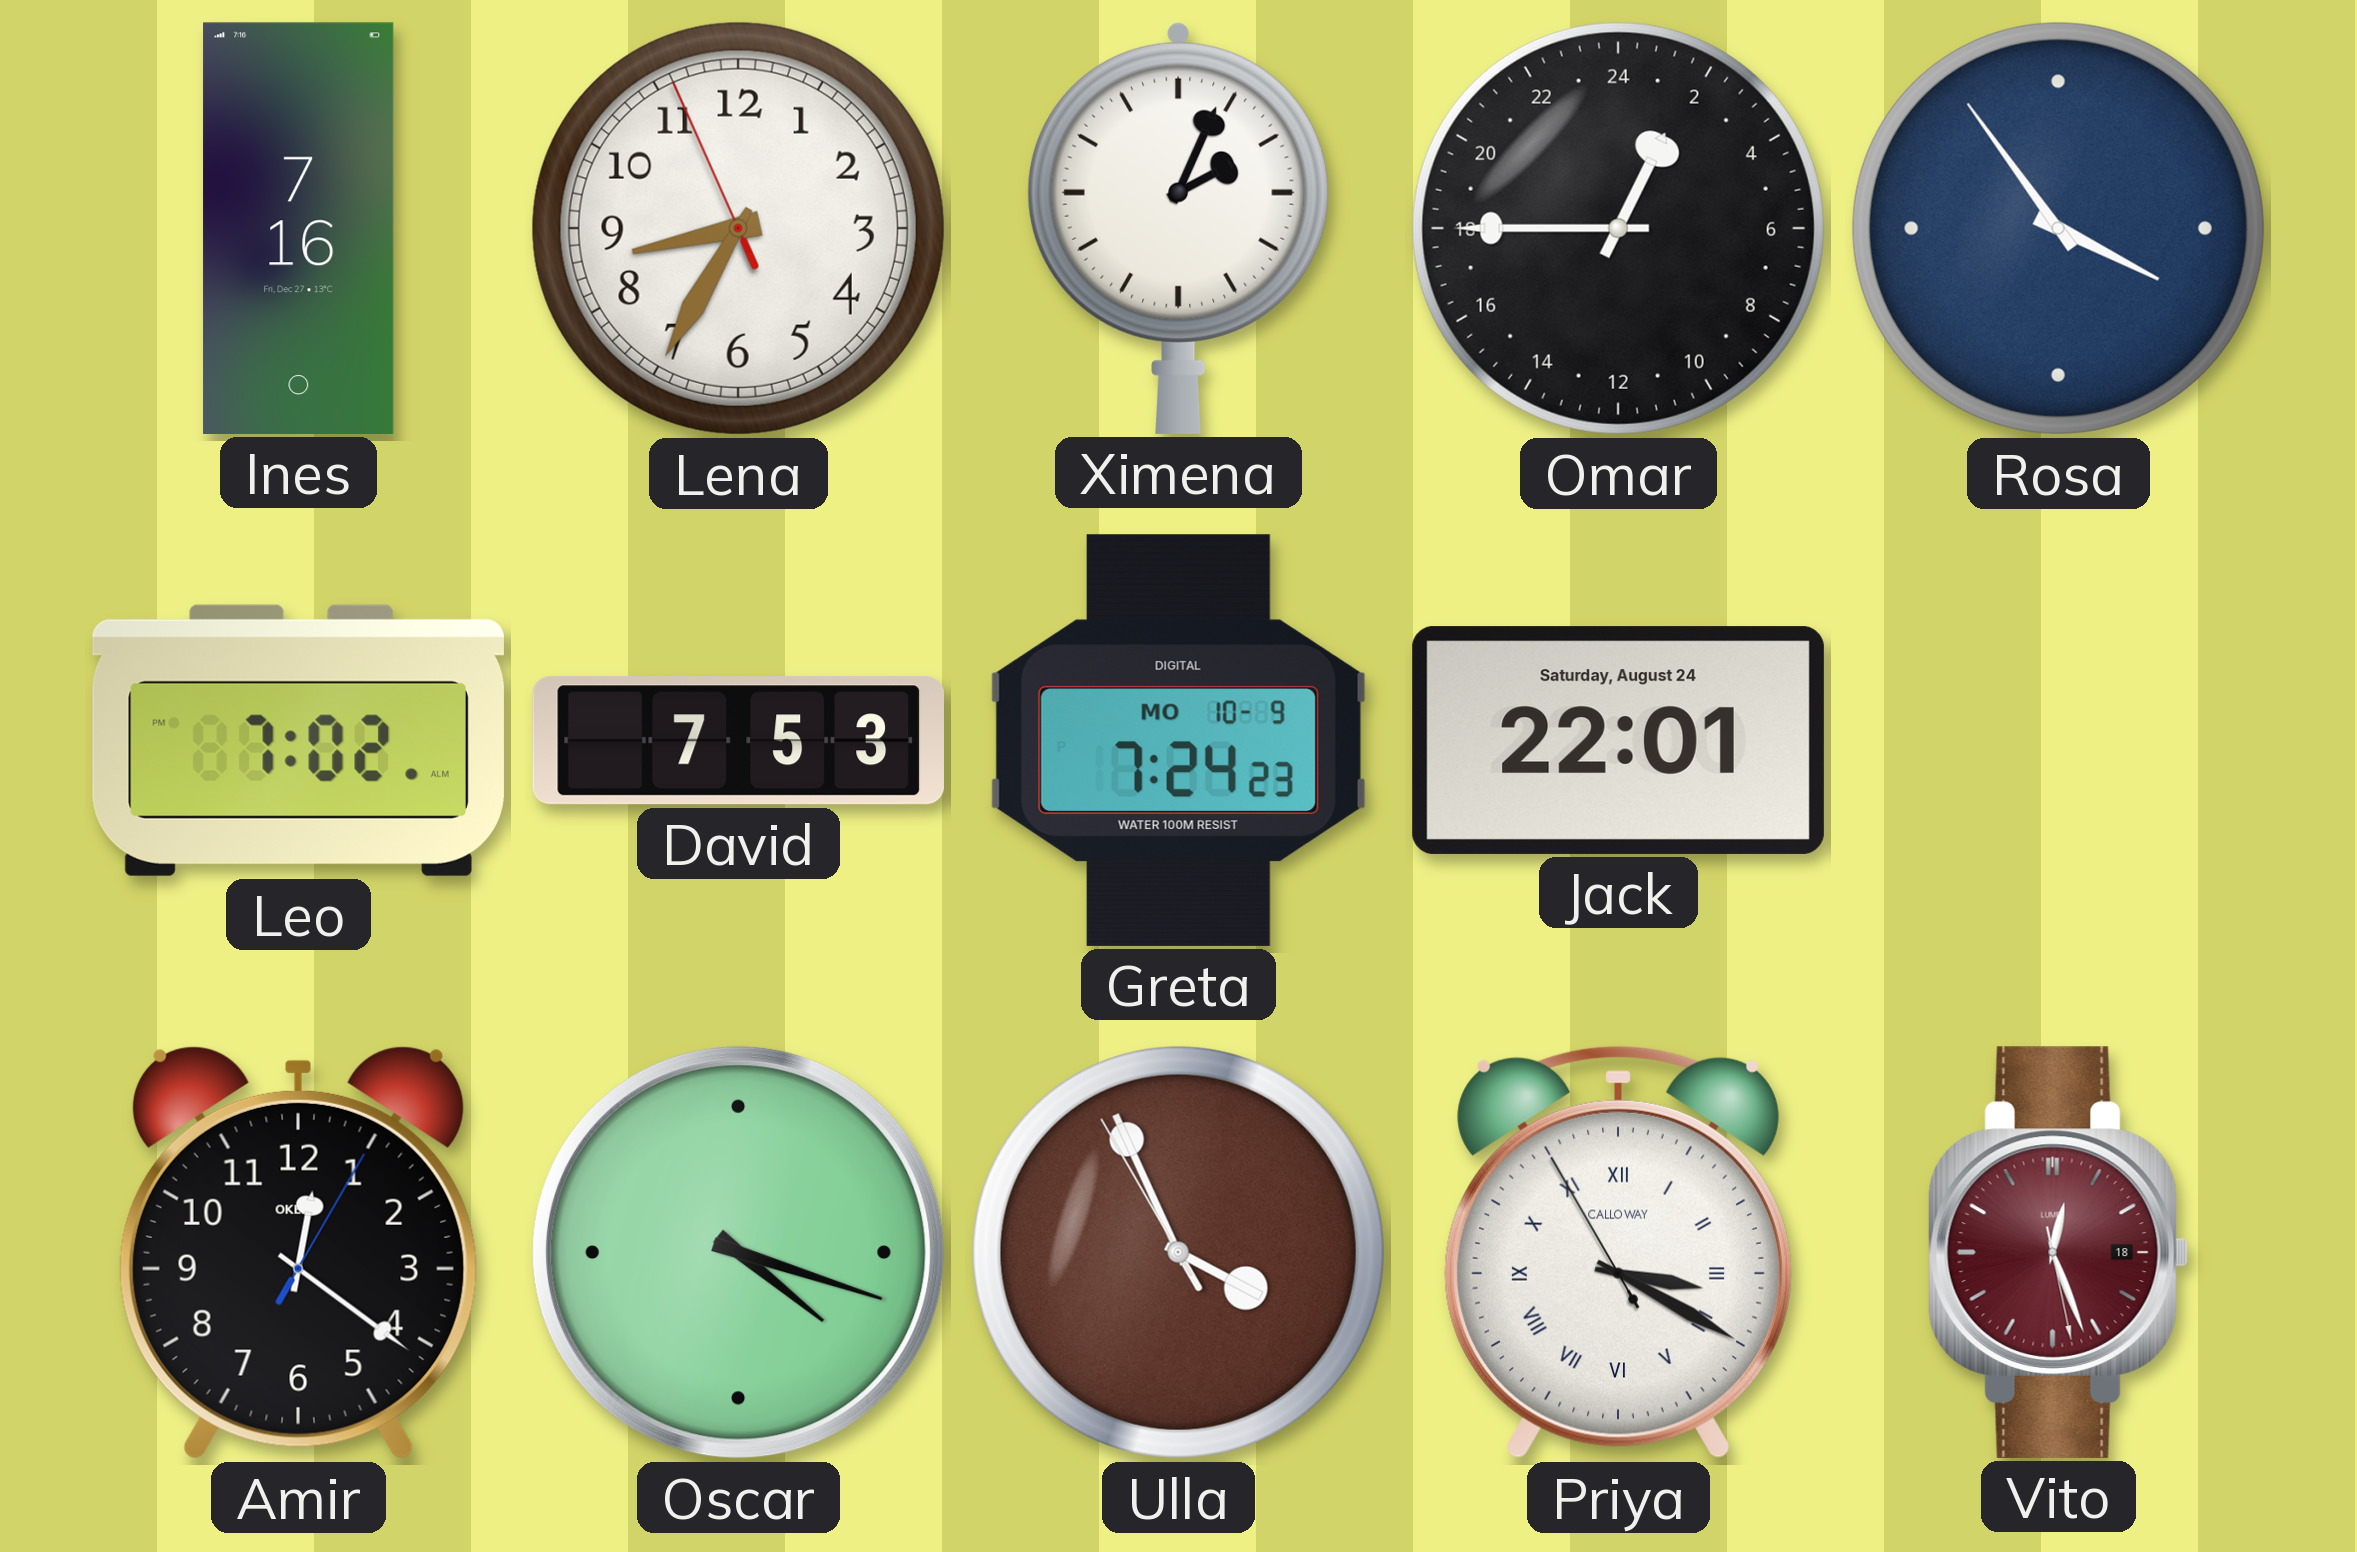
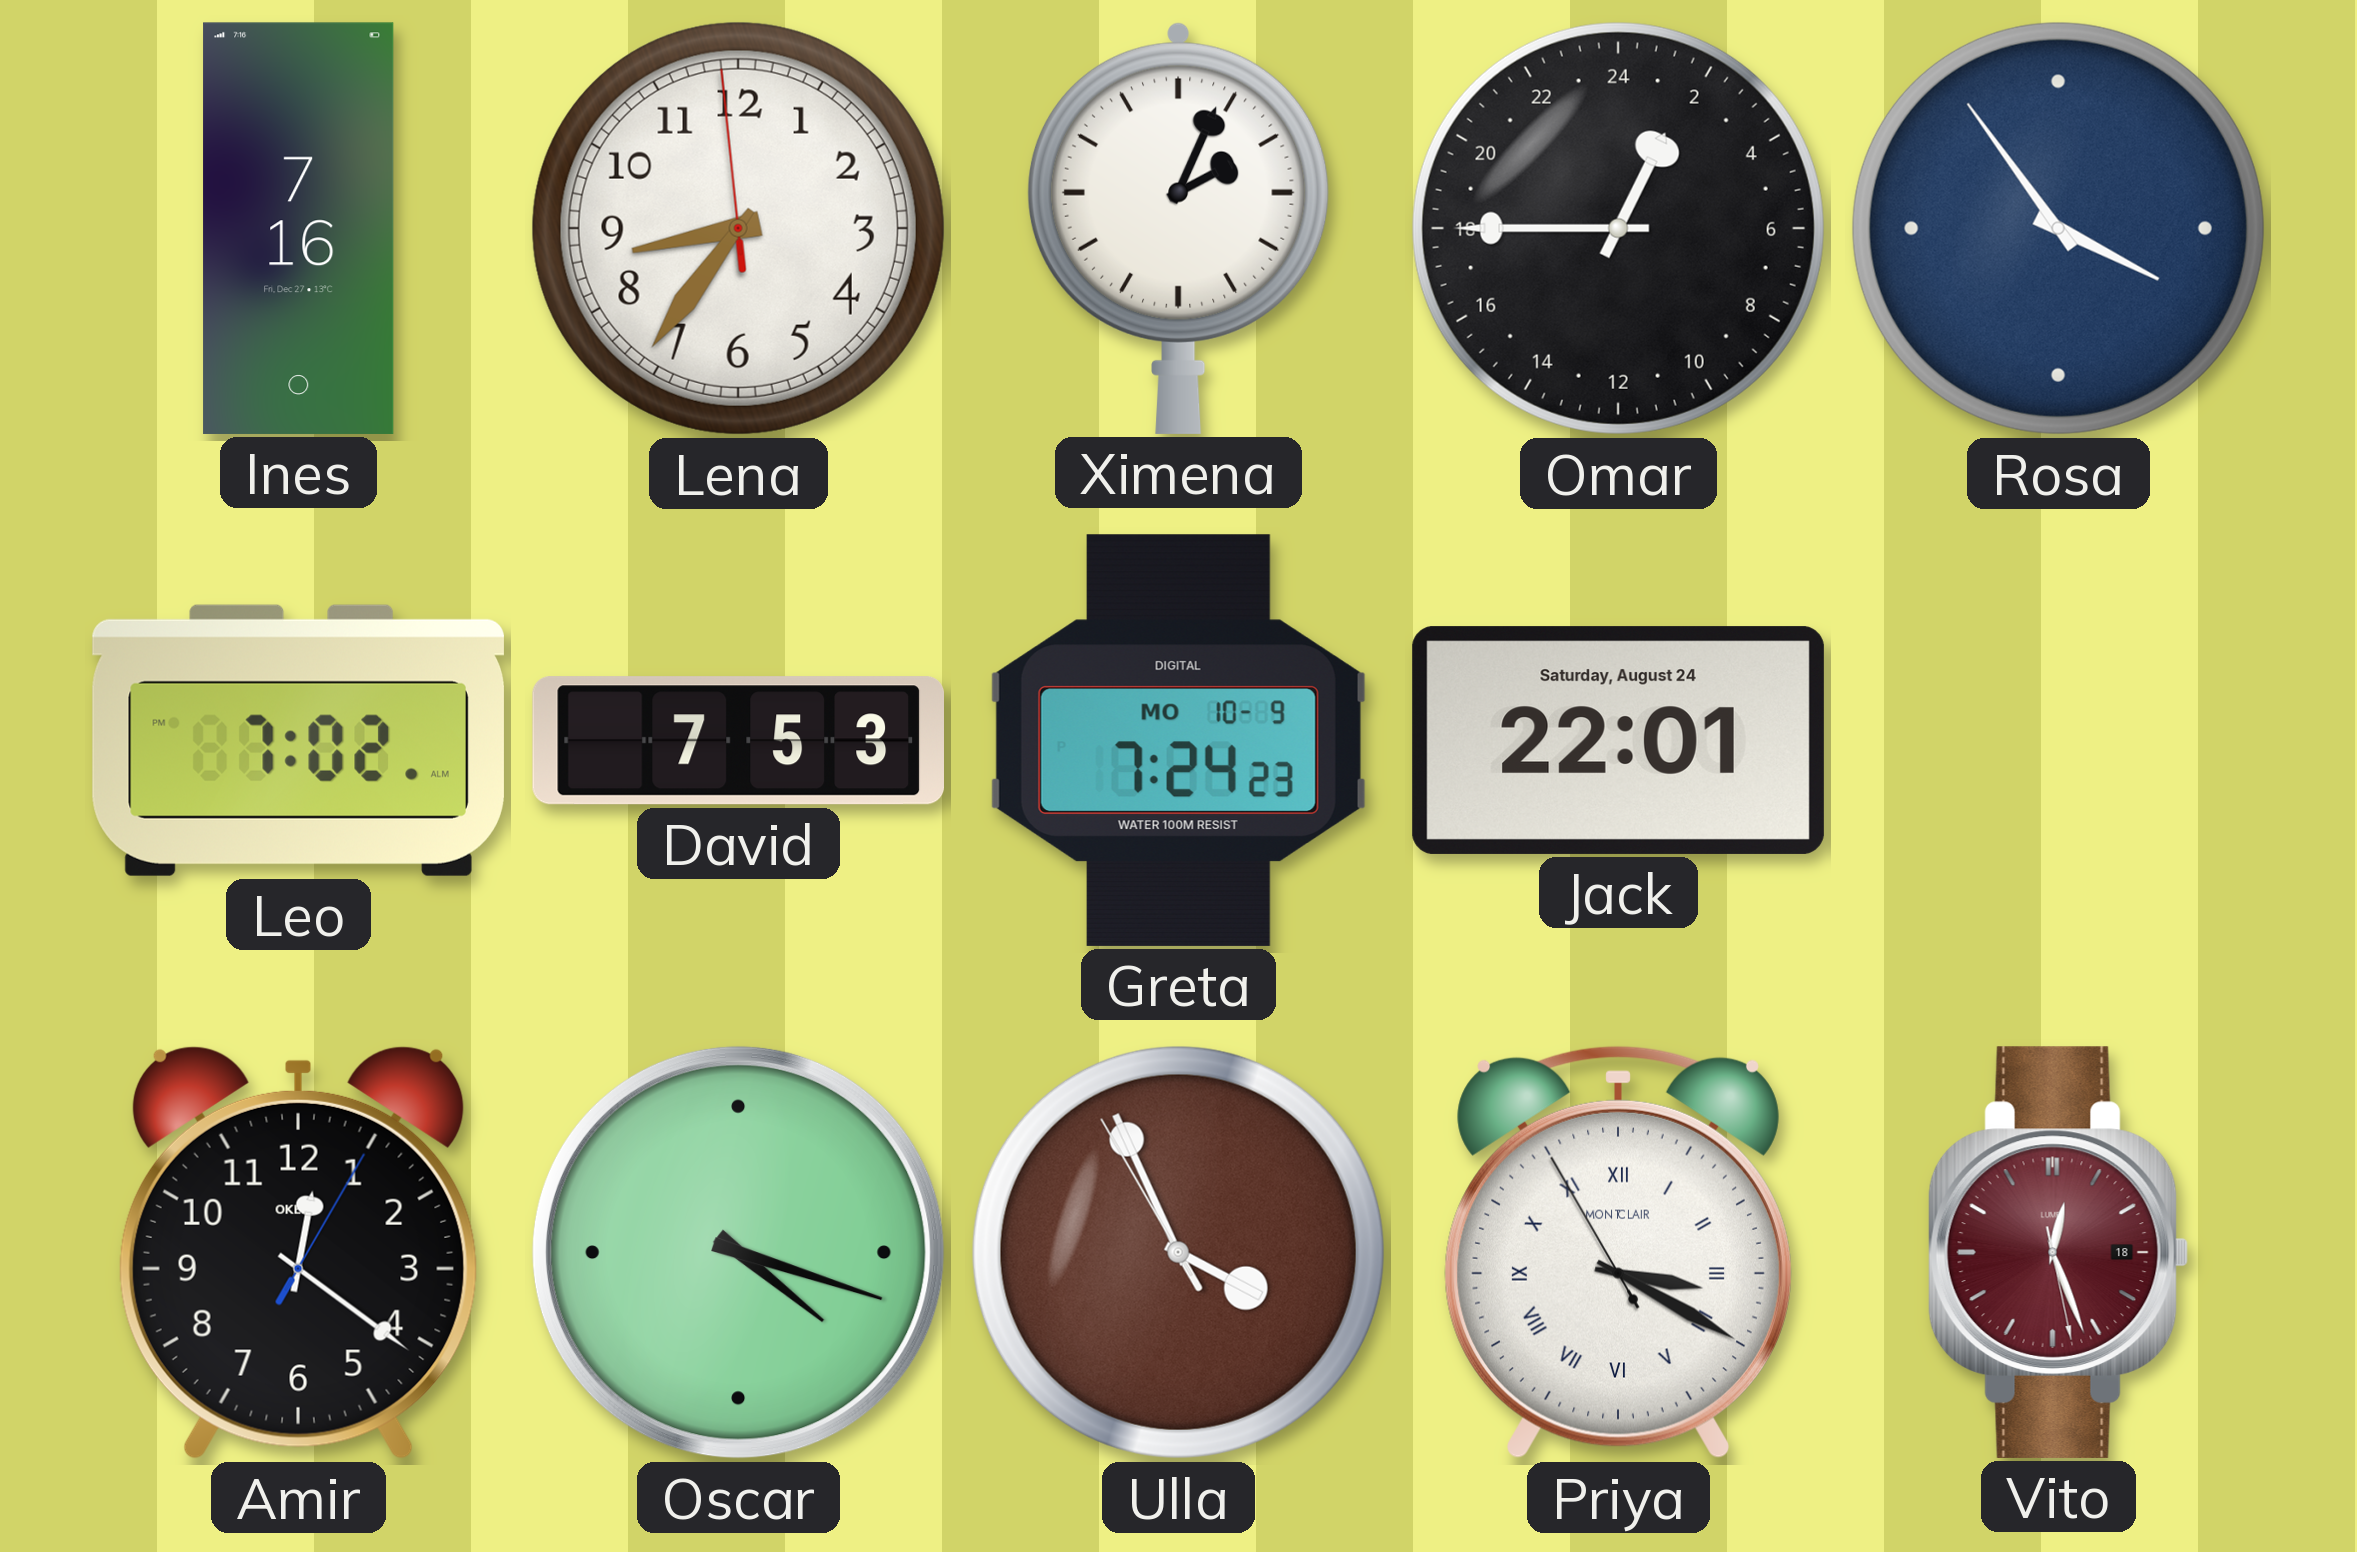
Lena: 8:34 -> 8:35 (738, 228)
Priya brand: CALLOWAY -> MONTCLAIR (1618, 1253)
